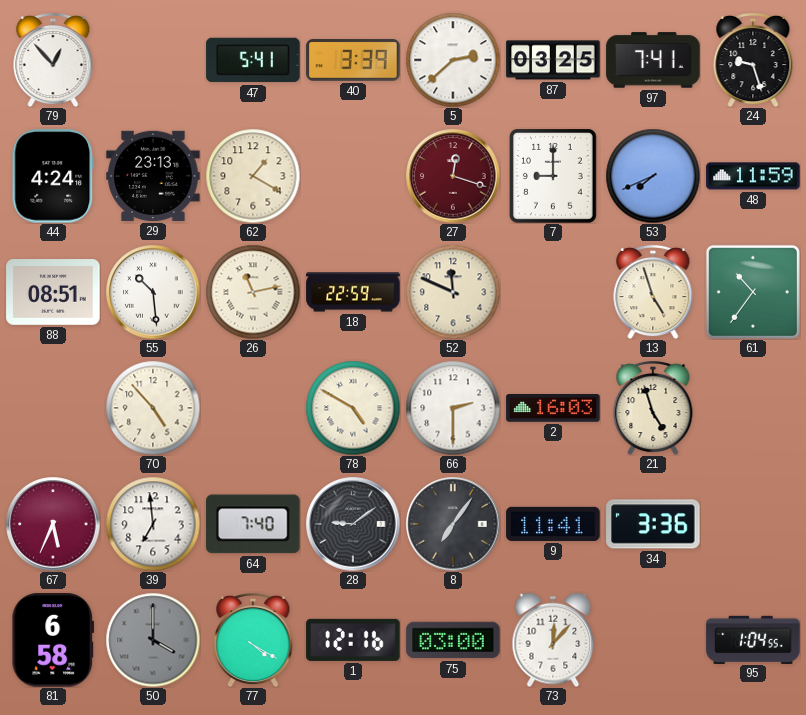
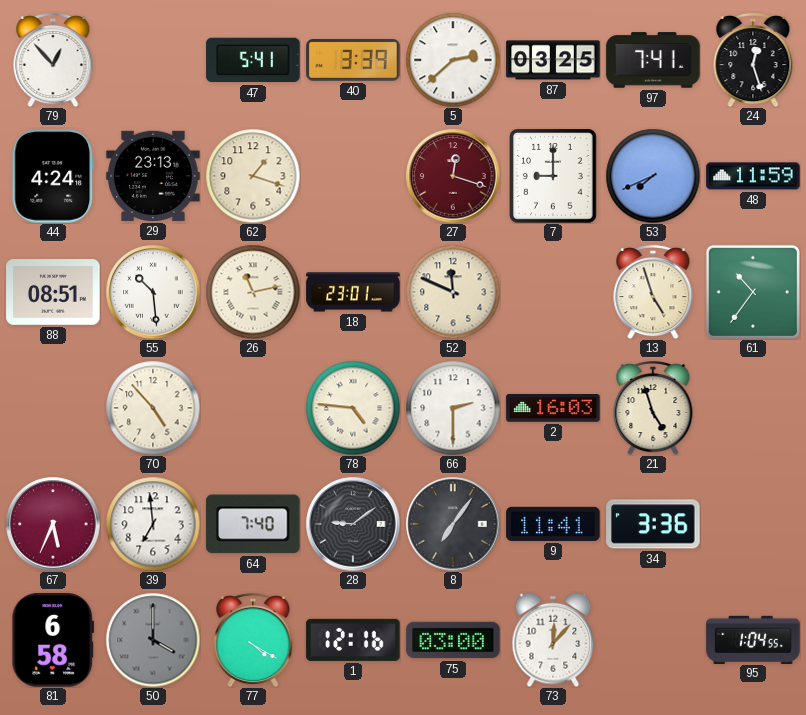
24: 9:27 -> 12:27 (753, 60)
62: 1:20 -> 1:18 (253, 176)
18: 22:59 -> 23:01 (353, 292)
78: 4:50 -> 4:46 (353, 408)
